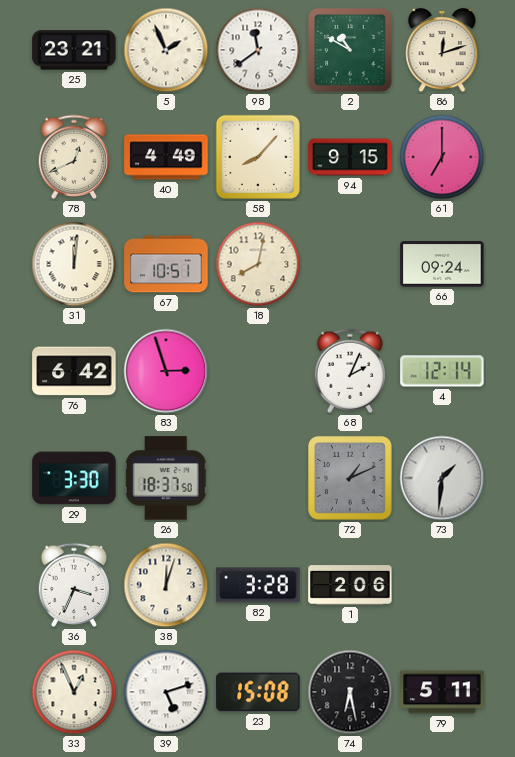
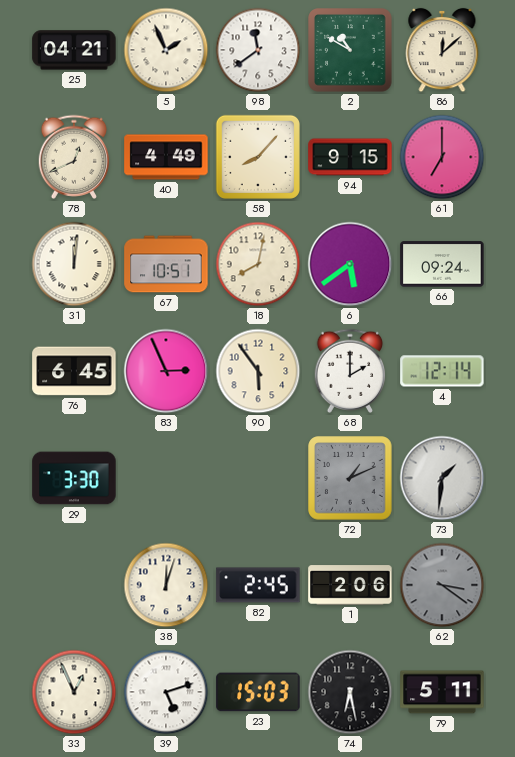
25: 23:21 -> 04:21 (74, 50)
86: 12:12 -> 12:08 (442, 50)
6: none -> 5:39 (350, 264)
76: 6:42 -> 6:45 (74, 371)
83: 2:57 -> 2:56 (166, 371)
90: none -> 5:54 (258, 371)
68: 2:04 -> 2:00 (350, 371)
26: 18:37 -> none (166, 478)
36: 3:34 -> none (74, 585)
82: 3:28 -> 2:45 (258, 585)
62: none -> 3:21 (442, 585)
23: 15:08 -> 15:03 (258, 692)
